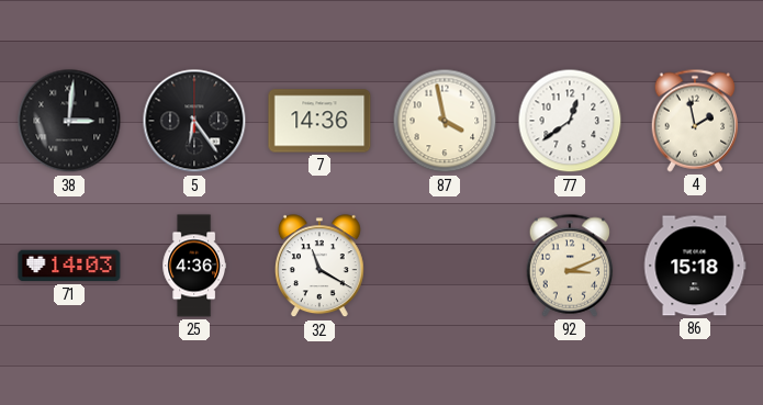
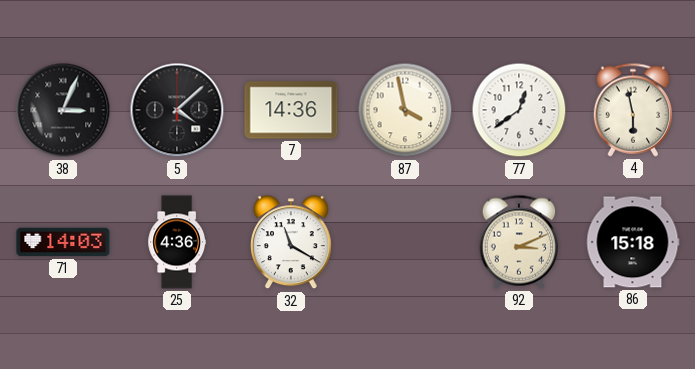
38: 3:01 -> 3:04 (63, 110)
5: 6:24 -> 4:08 (177, 110)
4: 1:58 -> 5:58 (633, 110)
